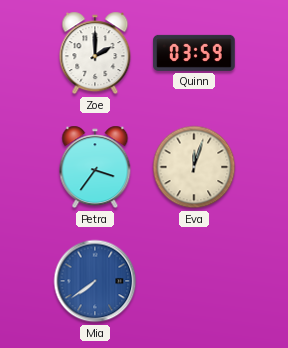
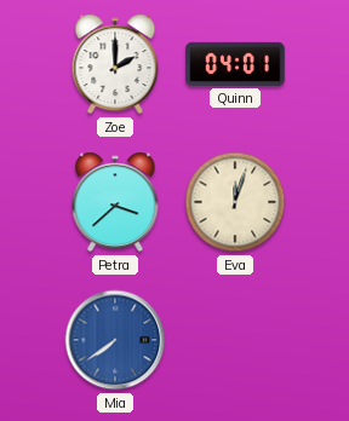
Quinn: 03:59 -> 04:01 (235, 64)
Petra: 3:36 -> 3:38 (115, 202)
